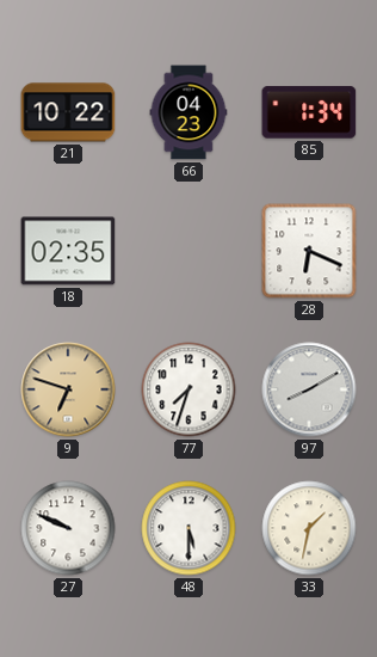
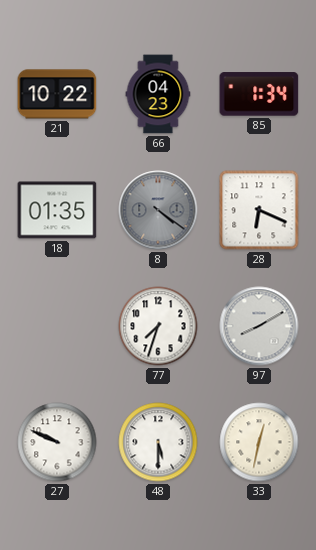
18: 02:35 -> 01:35 (57, 210)
8: none -> 4:21 (158, 210)
9: 6:48 -> none (68, 389)
33: 1:32 -> 12:32 (259, 442)
